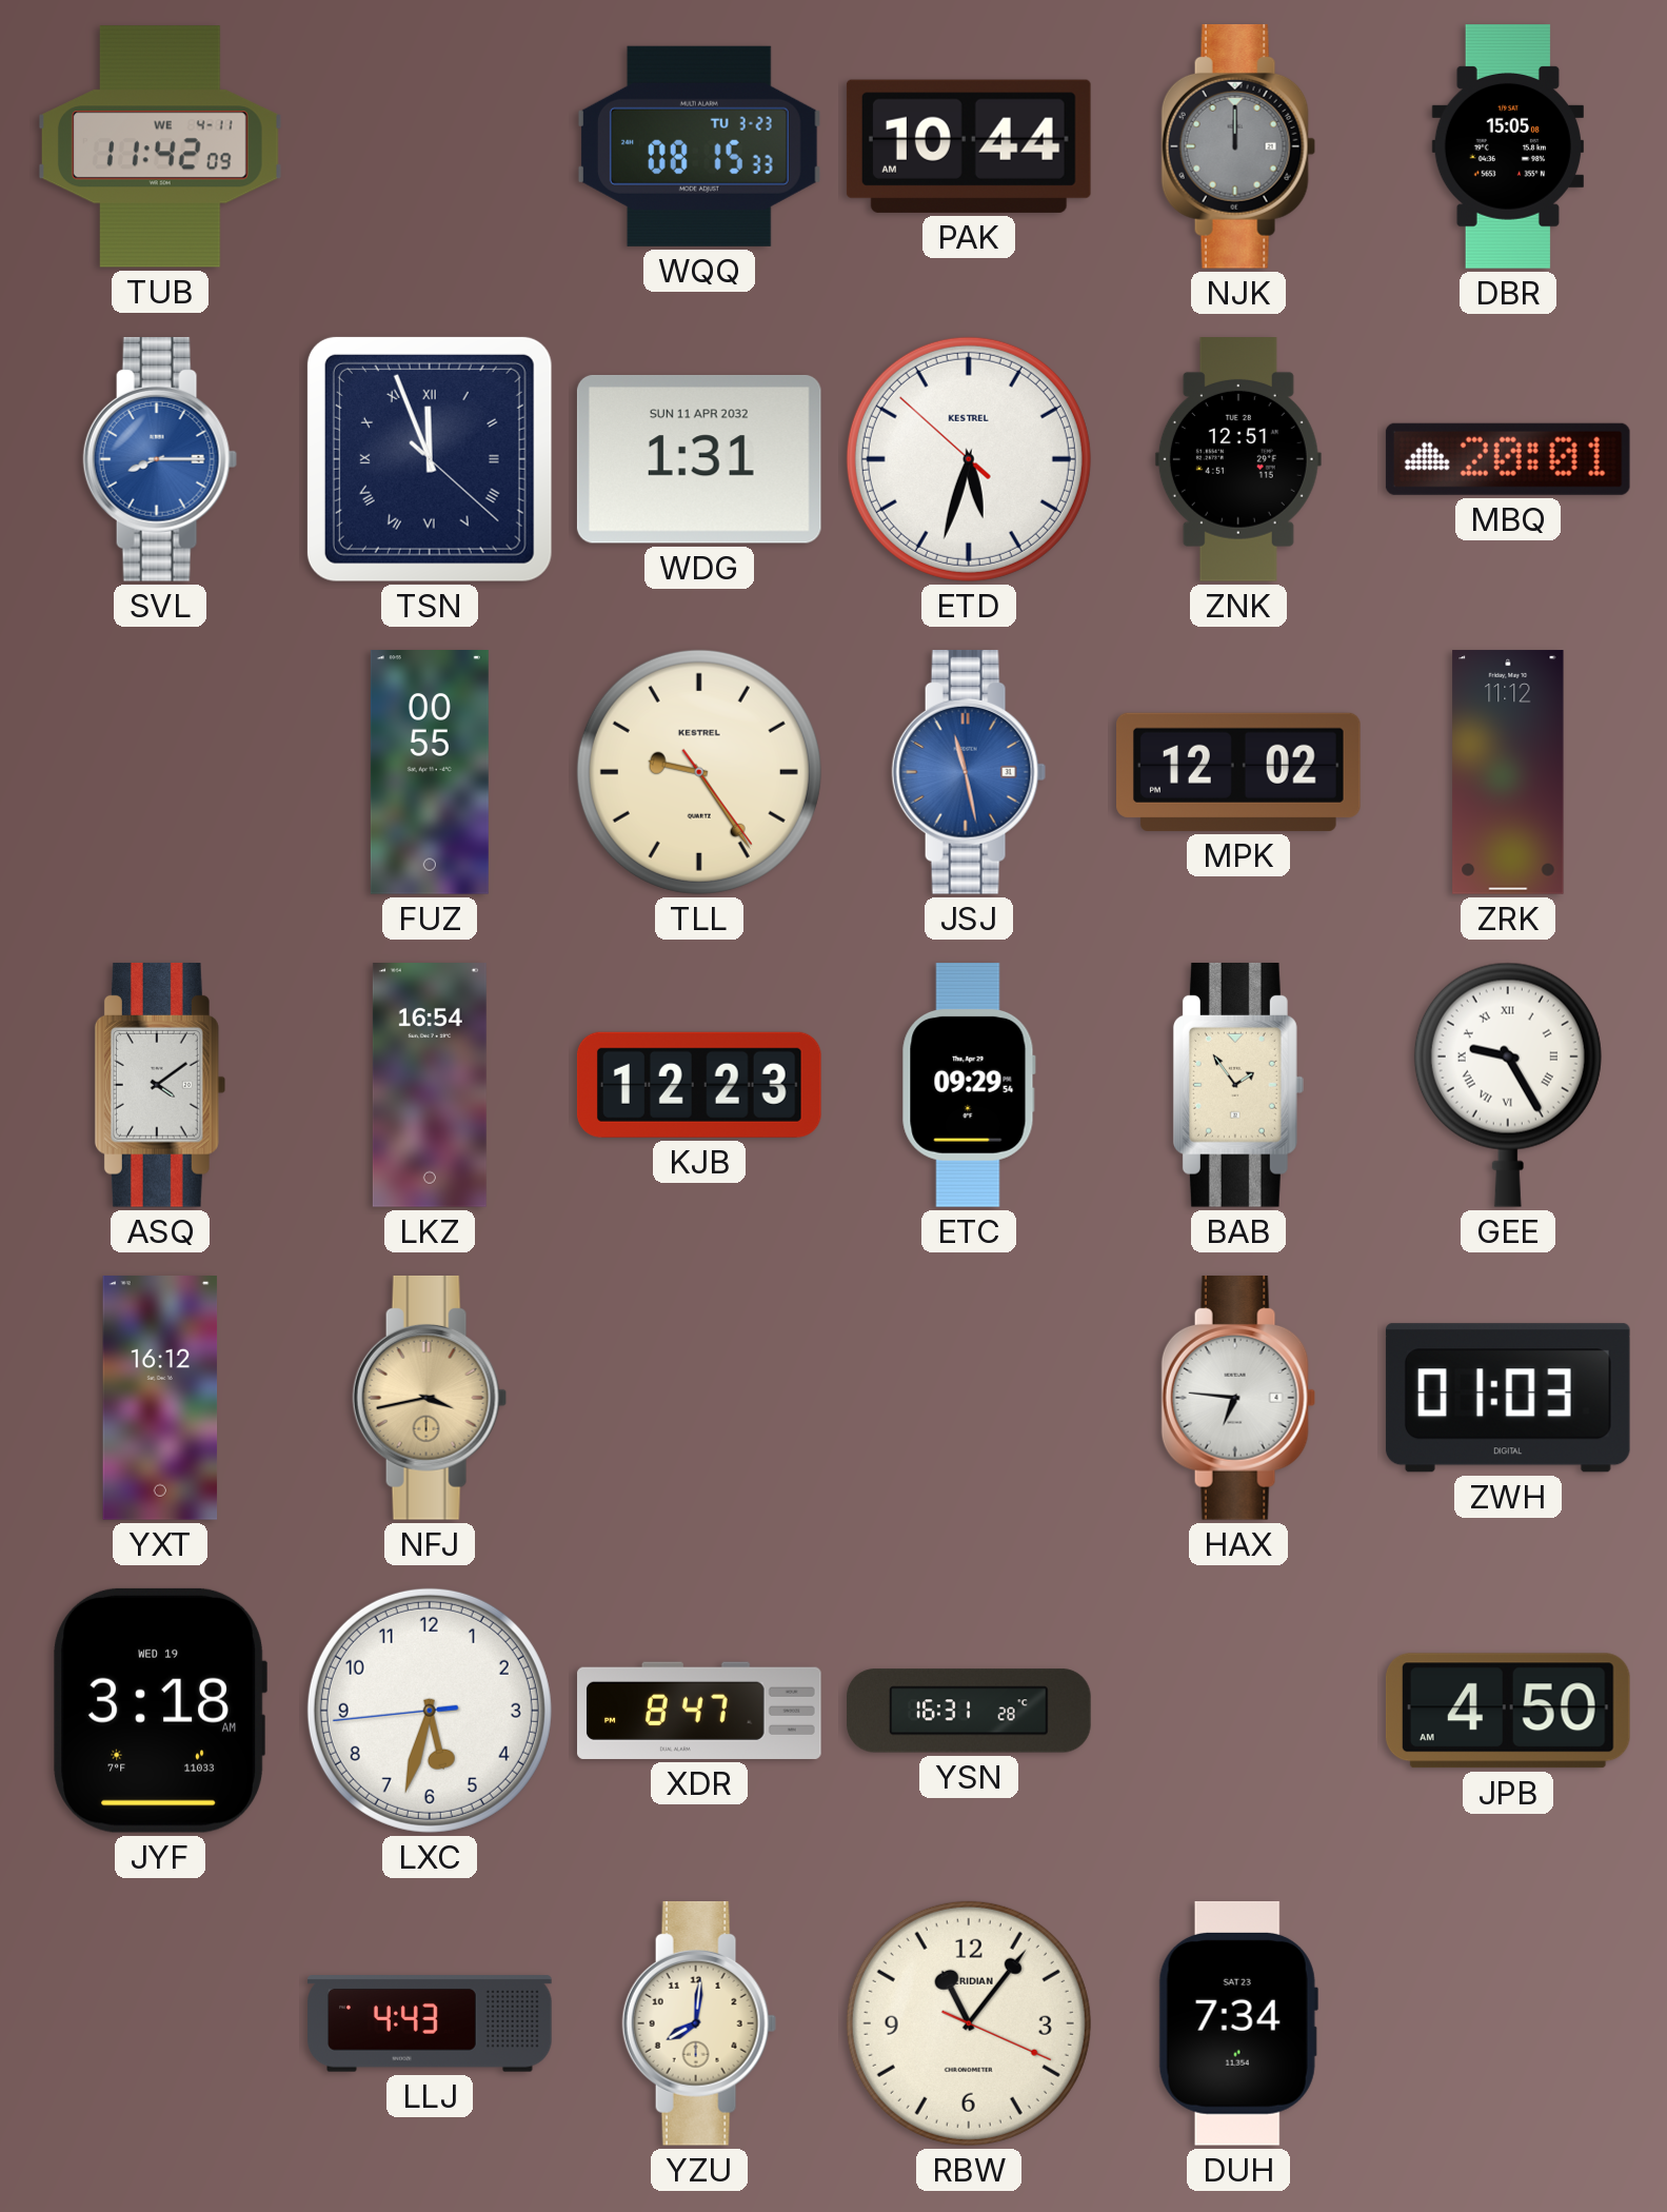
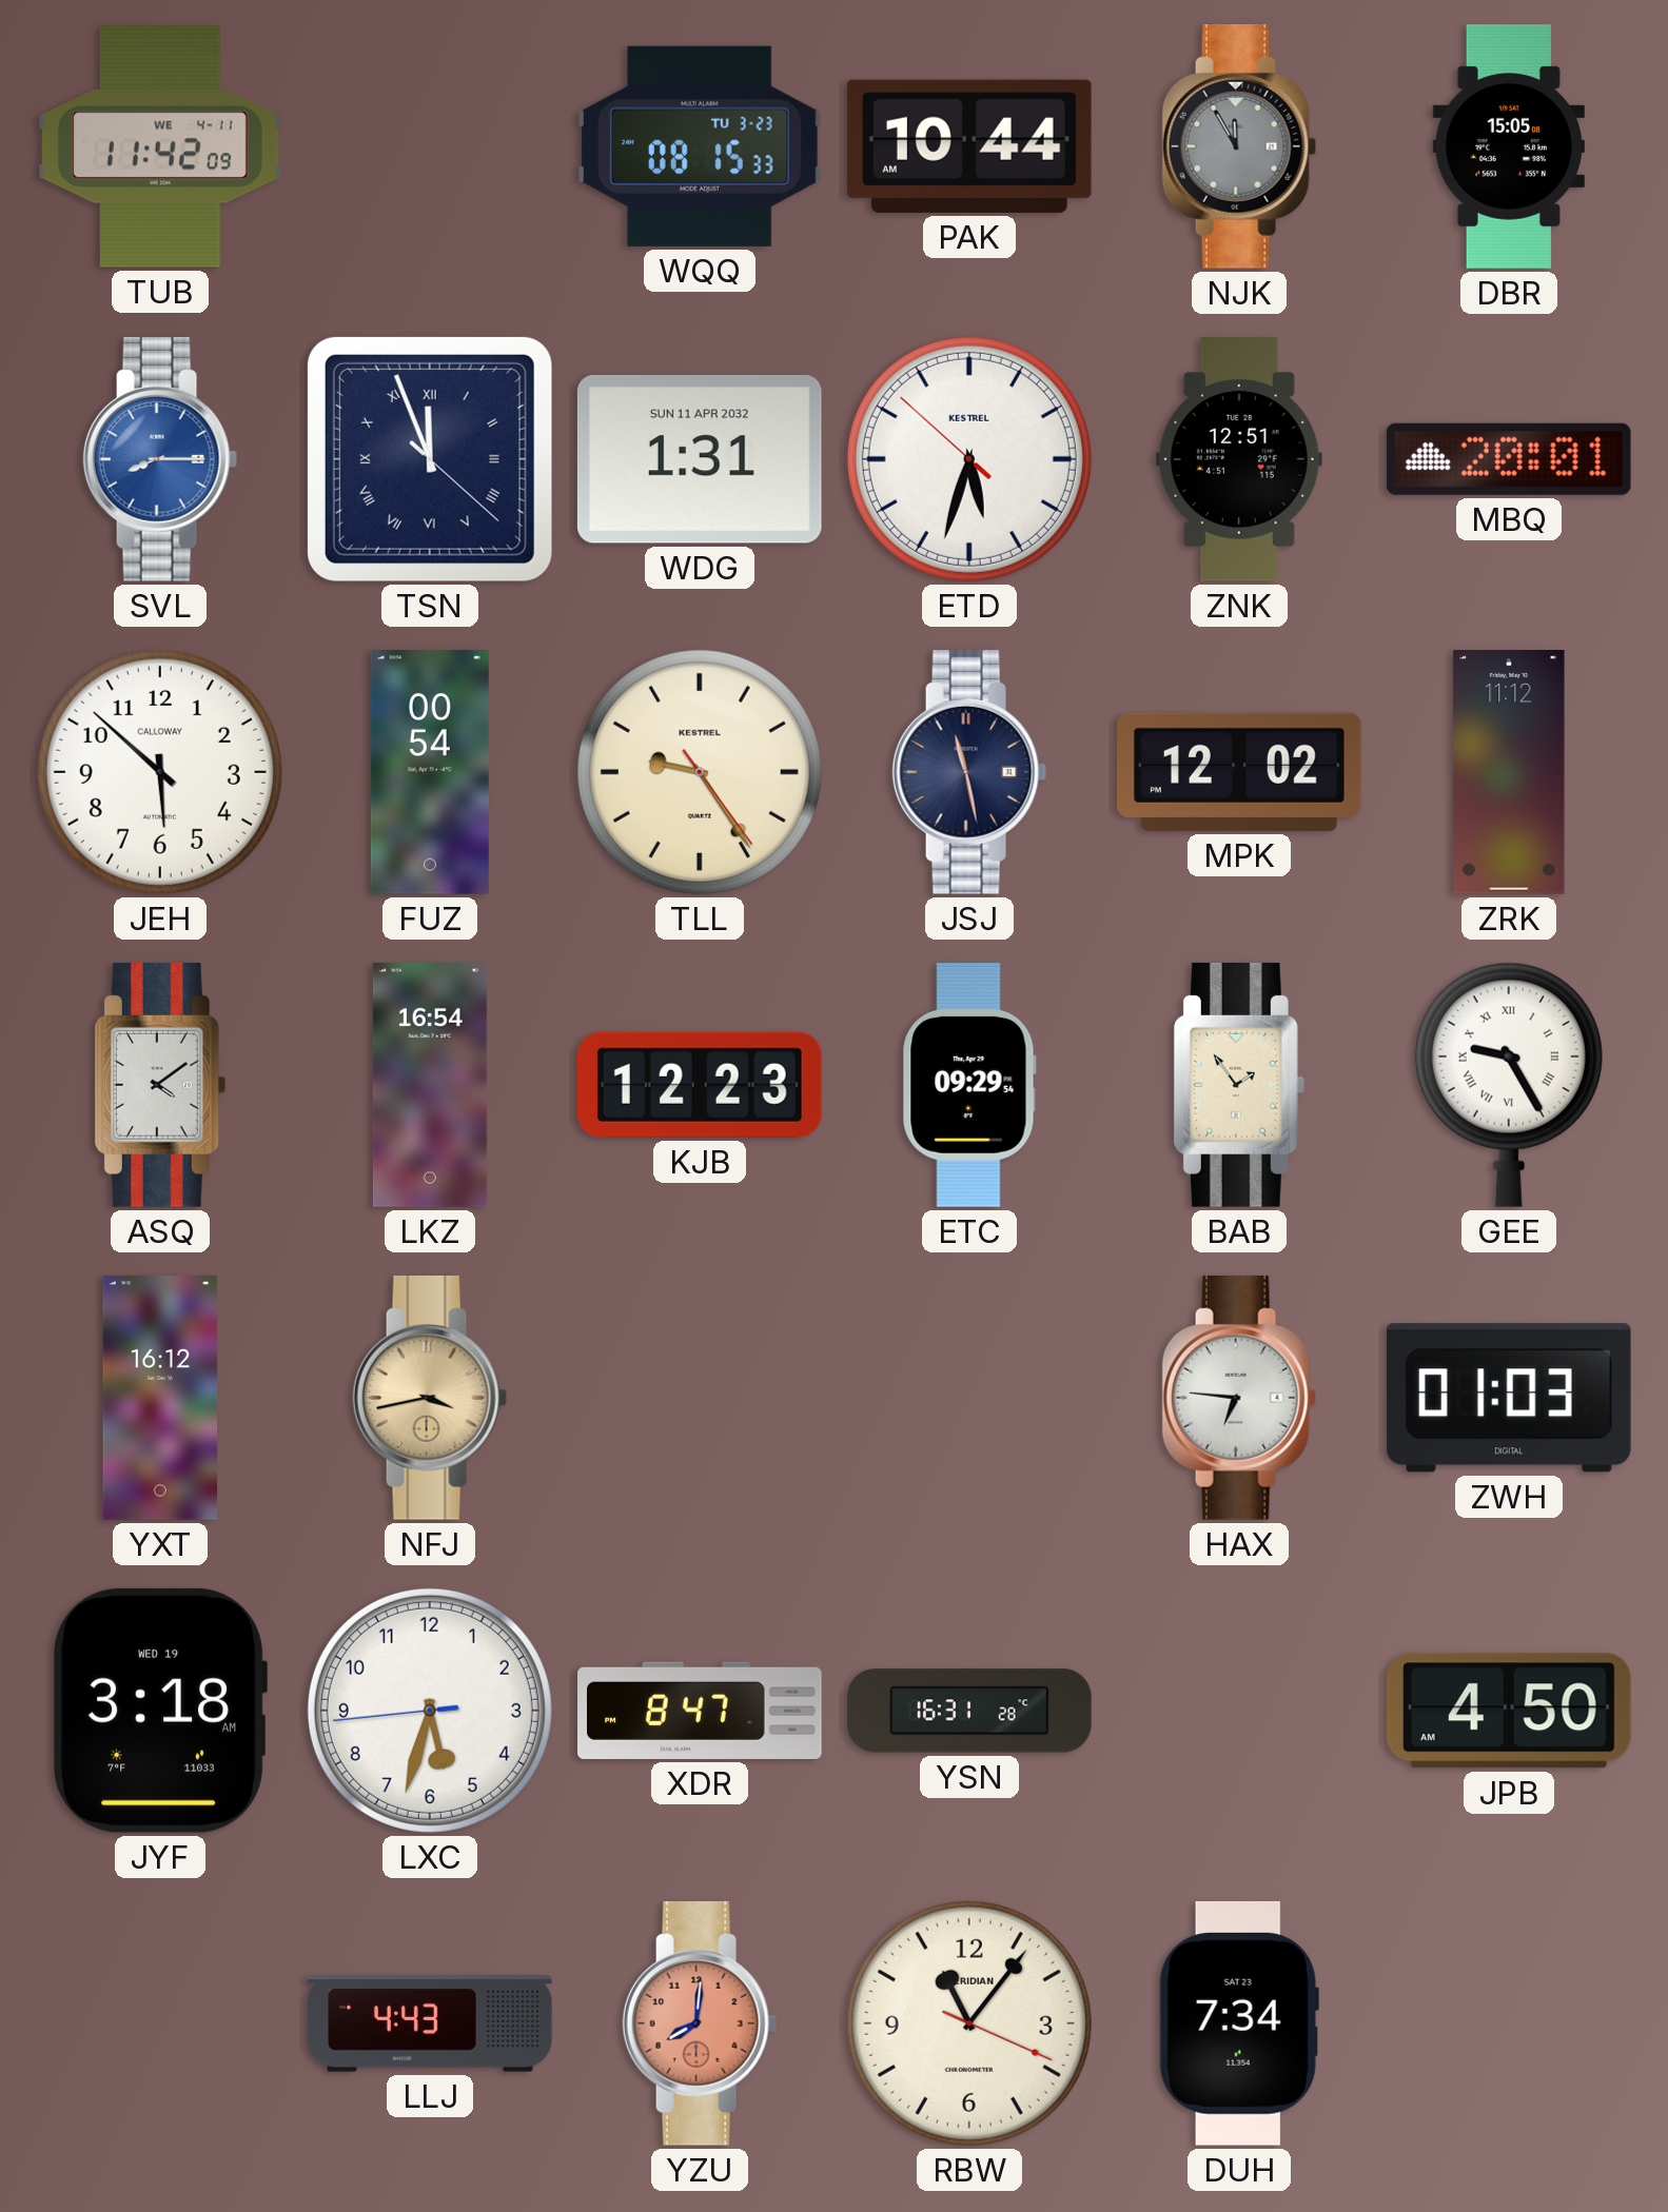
NJK: 12:00 -> 11:55 (1239, 146)
JEH: none -> 5:52 (160, 772)
FUZ: 00:55 -> 00:54 (430, 773)
JSJ dial: blue -> navy (969, 772)
YZU dial: cream -> salmon (700, 2023)
